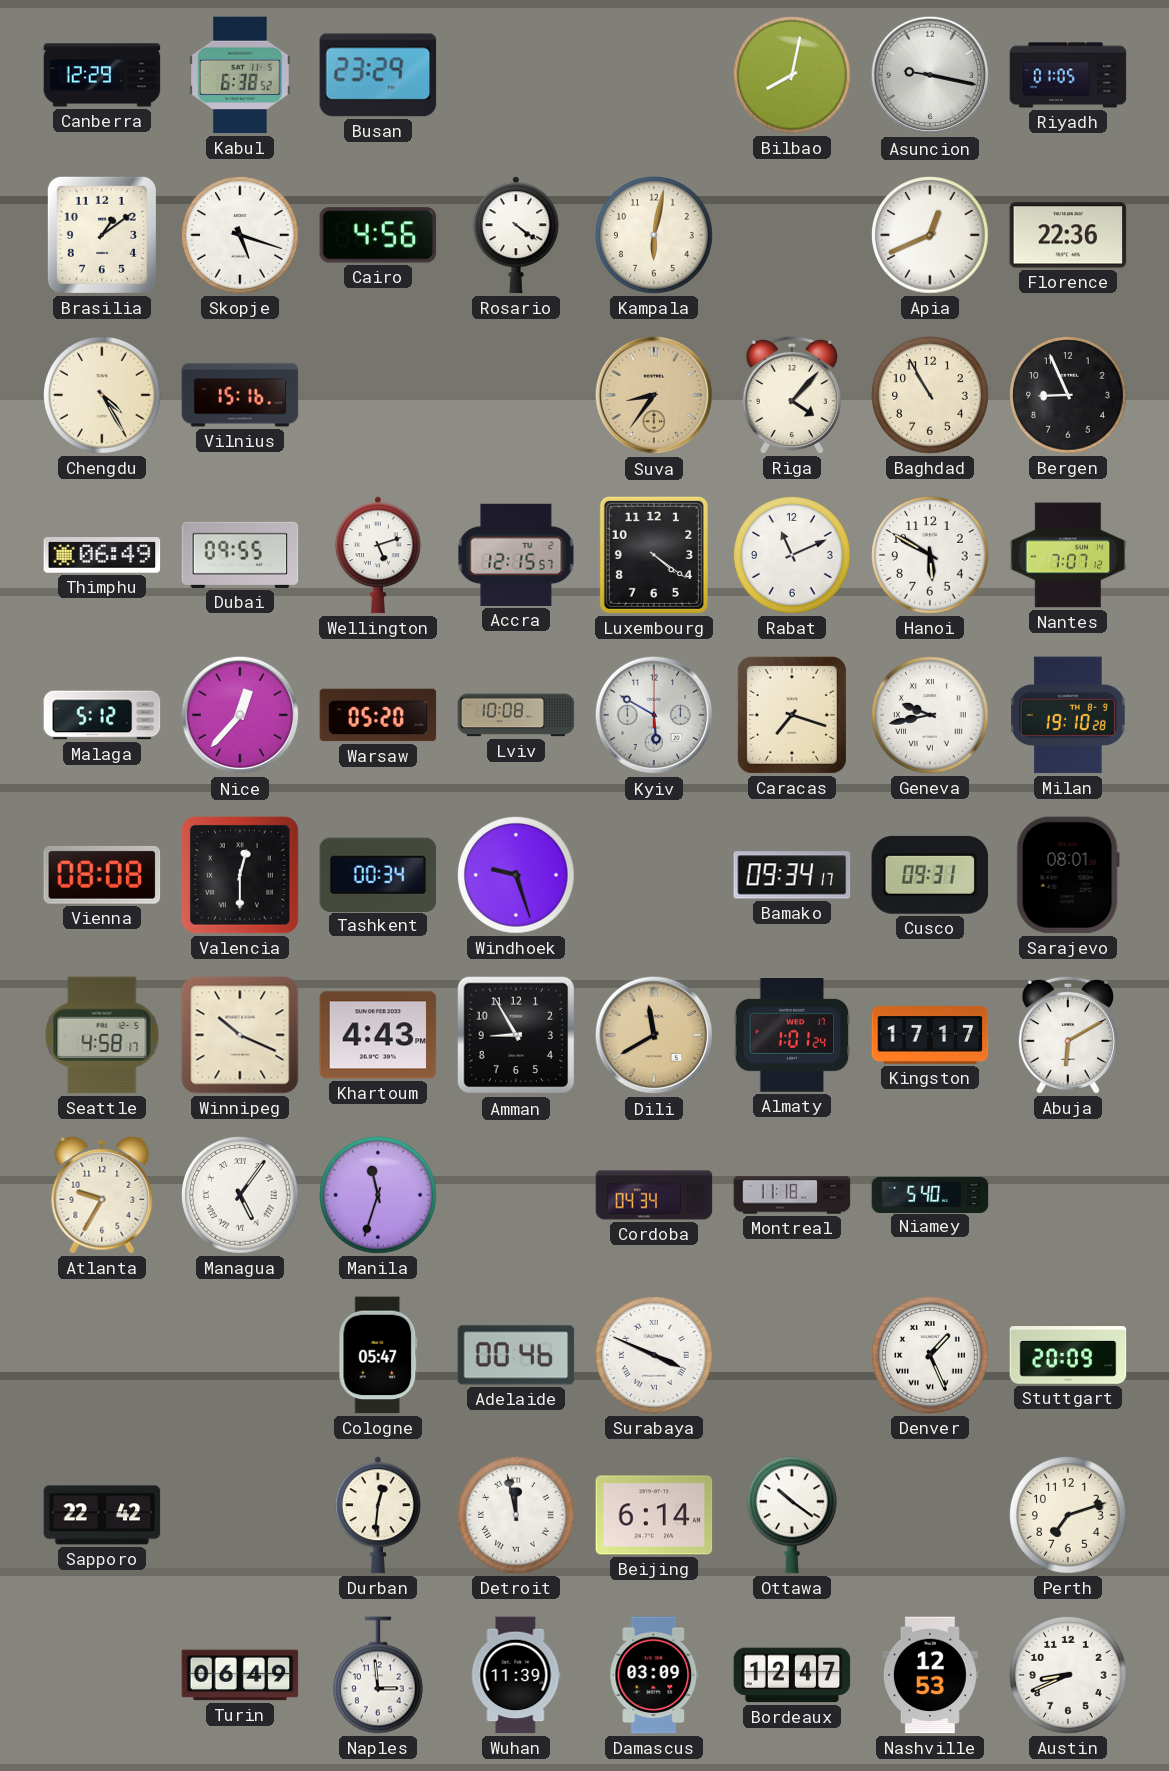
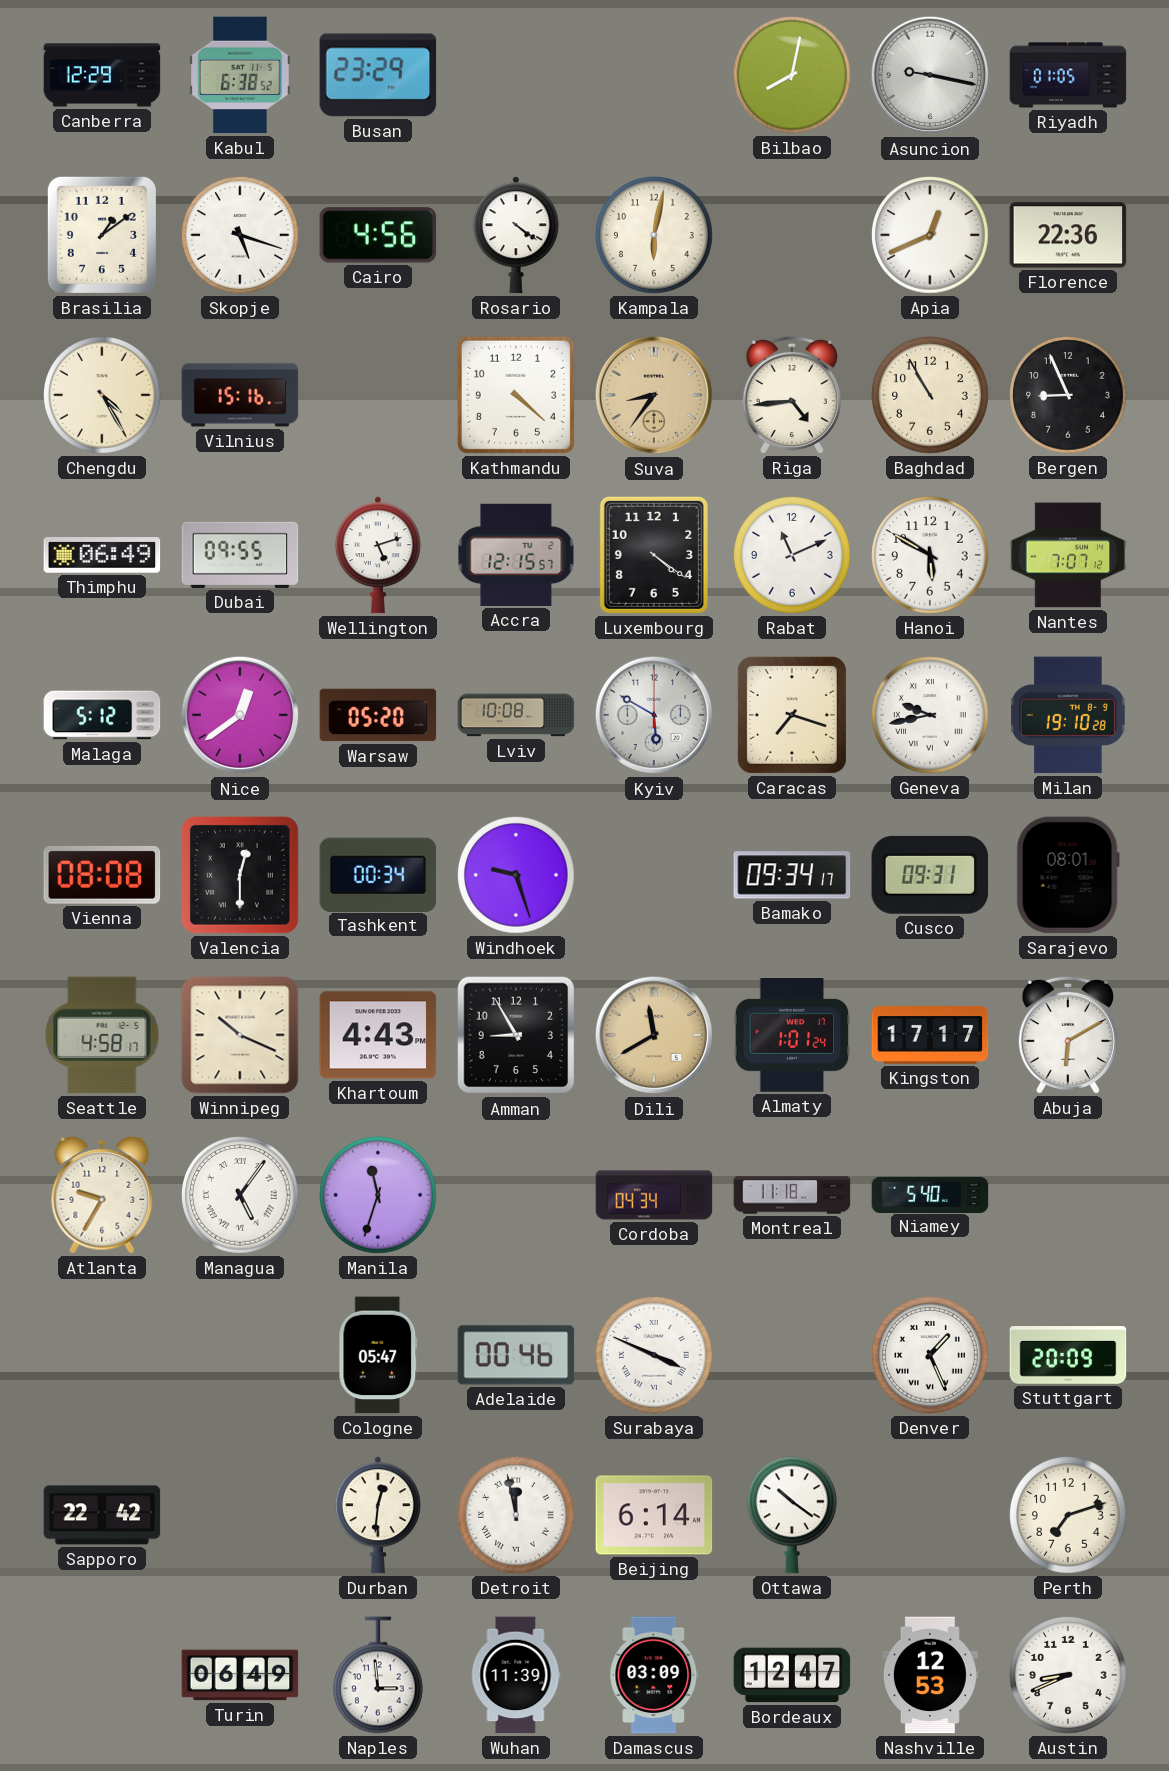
Kathmandu: none -> 4:22 (516, 395)
Riga: 4:07 -> 4:44 (792, 395)
Nice: 12:37 -> 12:39 (240, 715)
